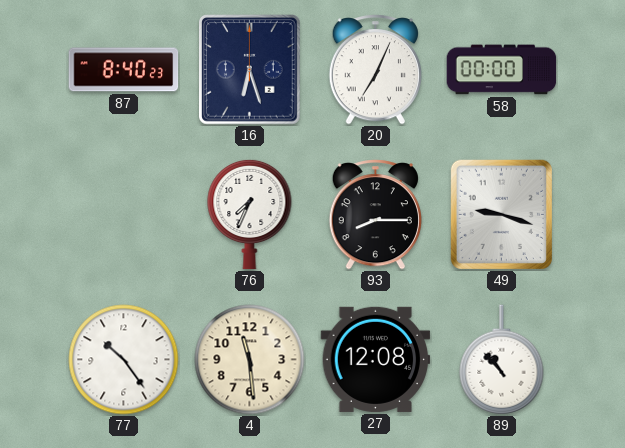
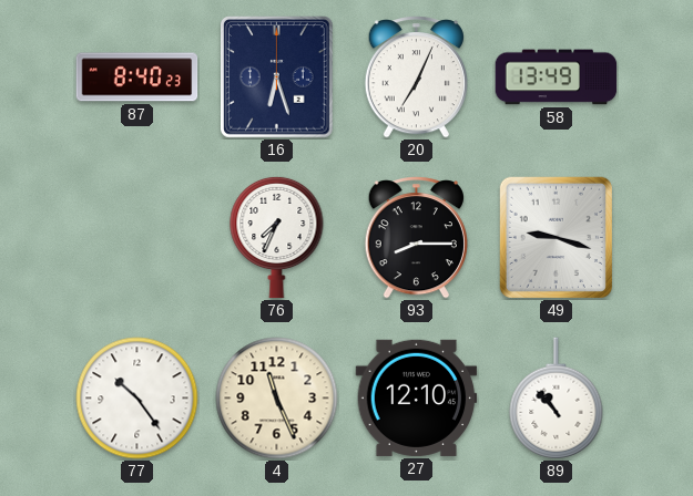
58: 00:00 -> 13:49 (557, 77)
4: 11:29 -> 11:26 (277, 399)
27: 12:08 -> 12:10 (417, 397)
